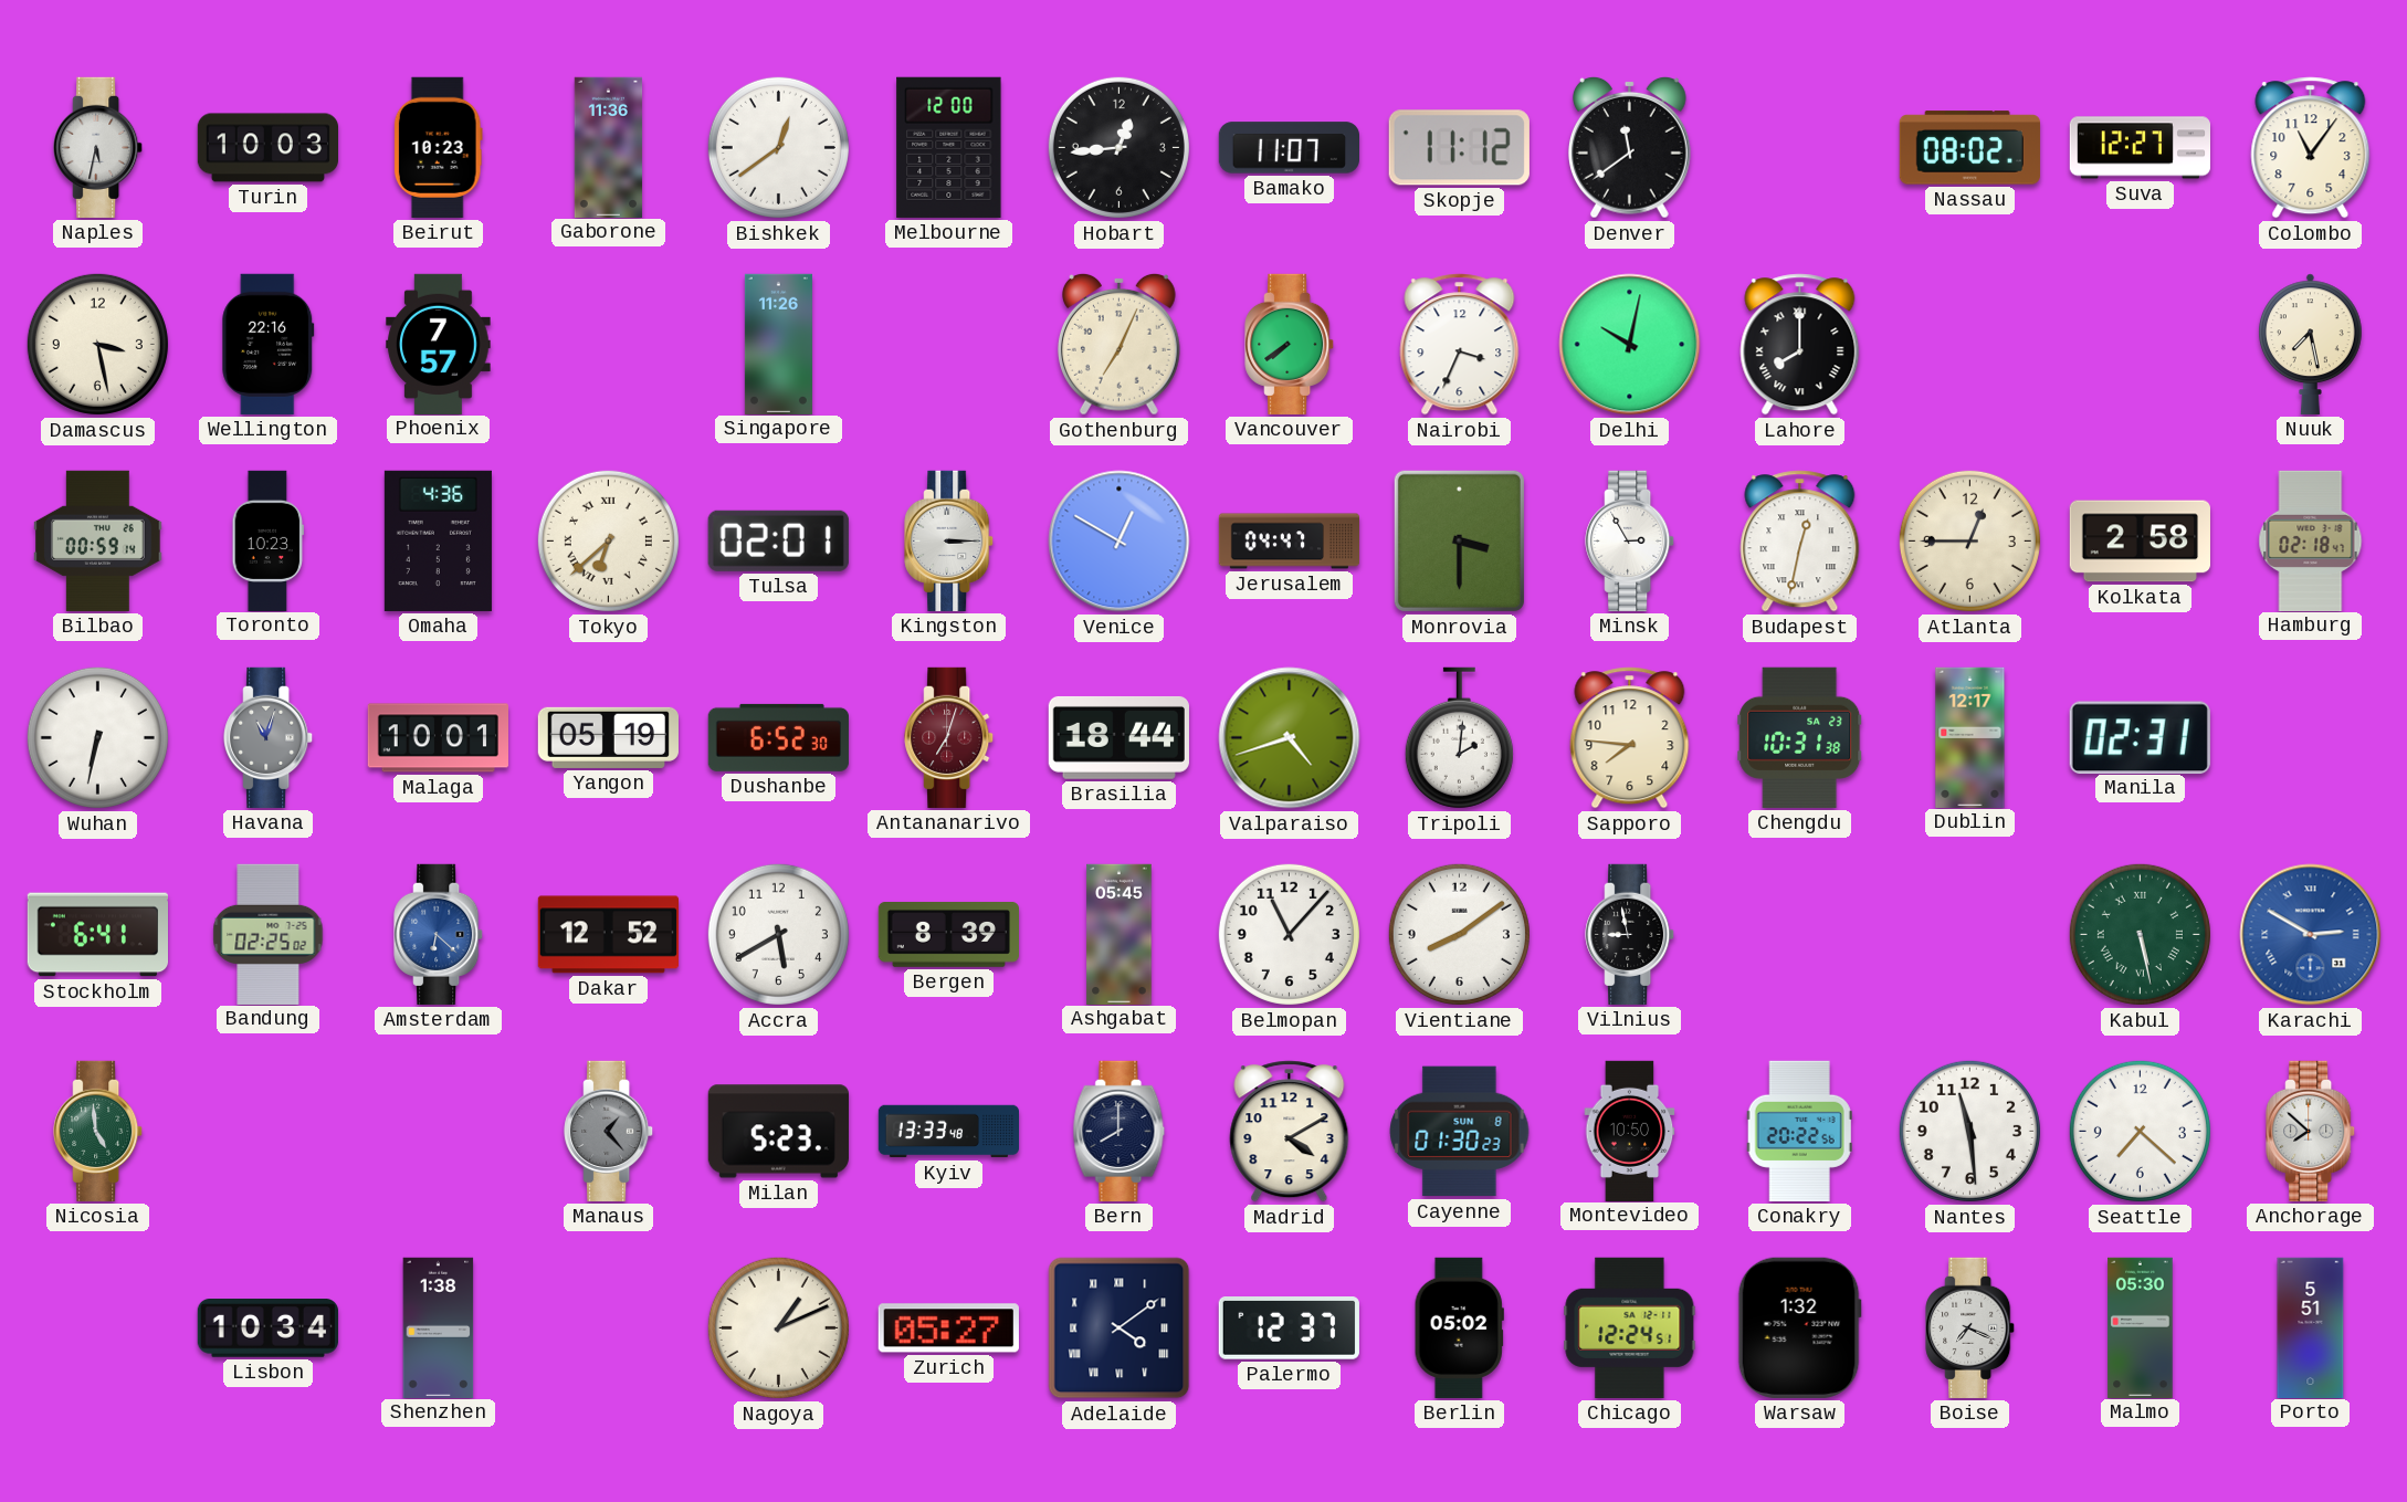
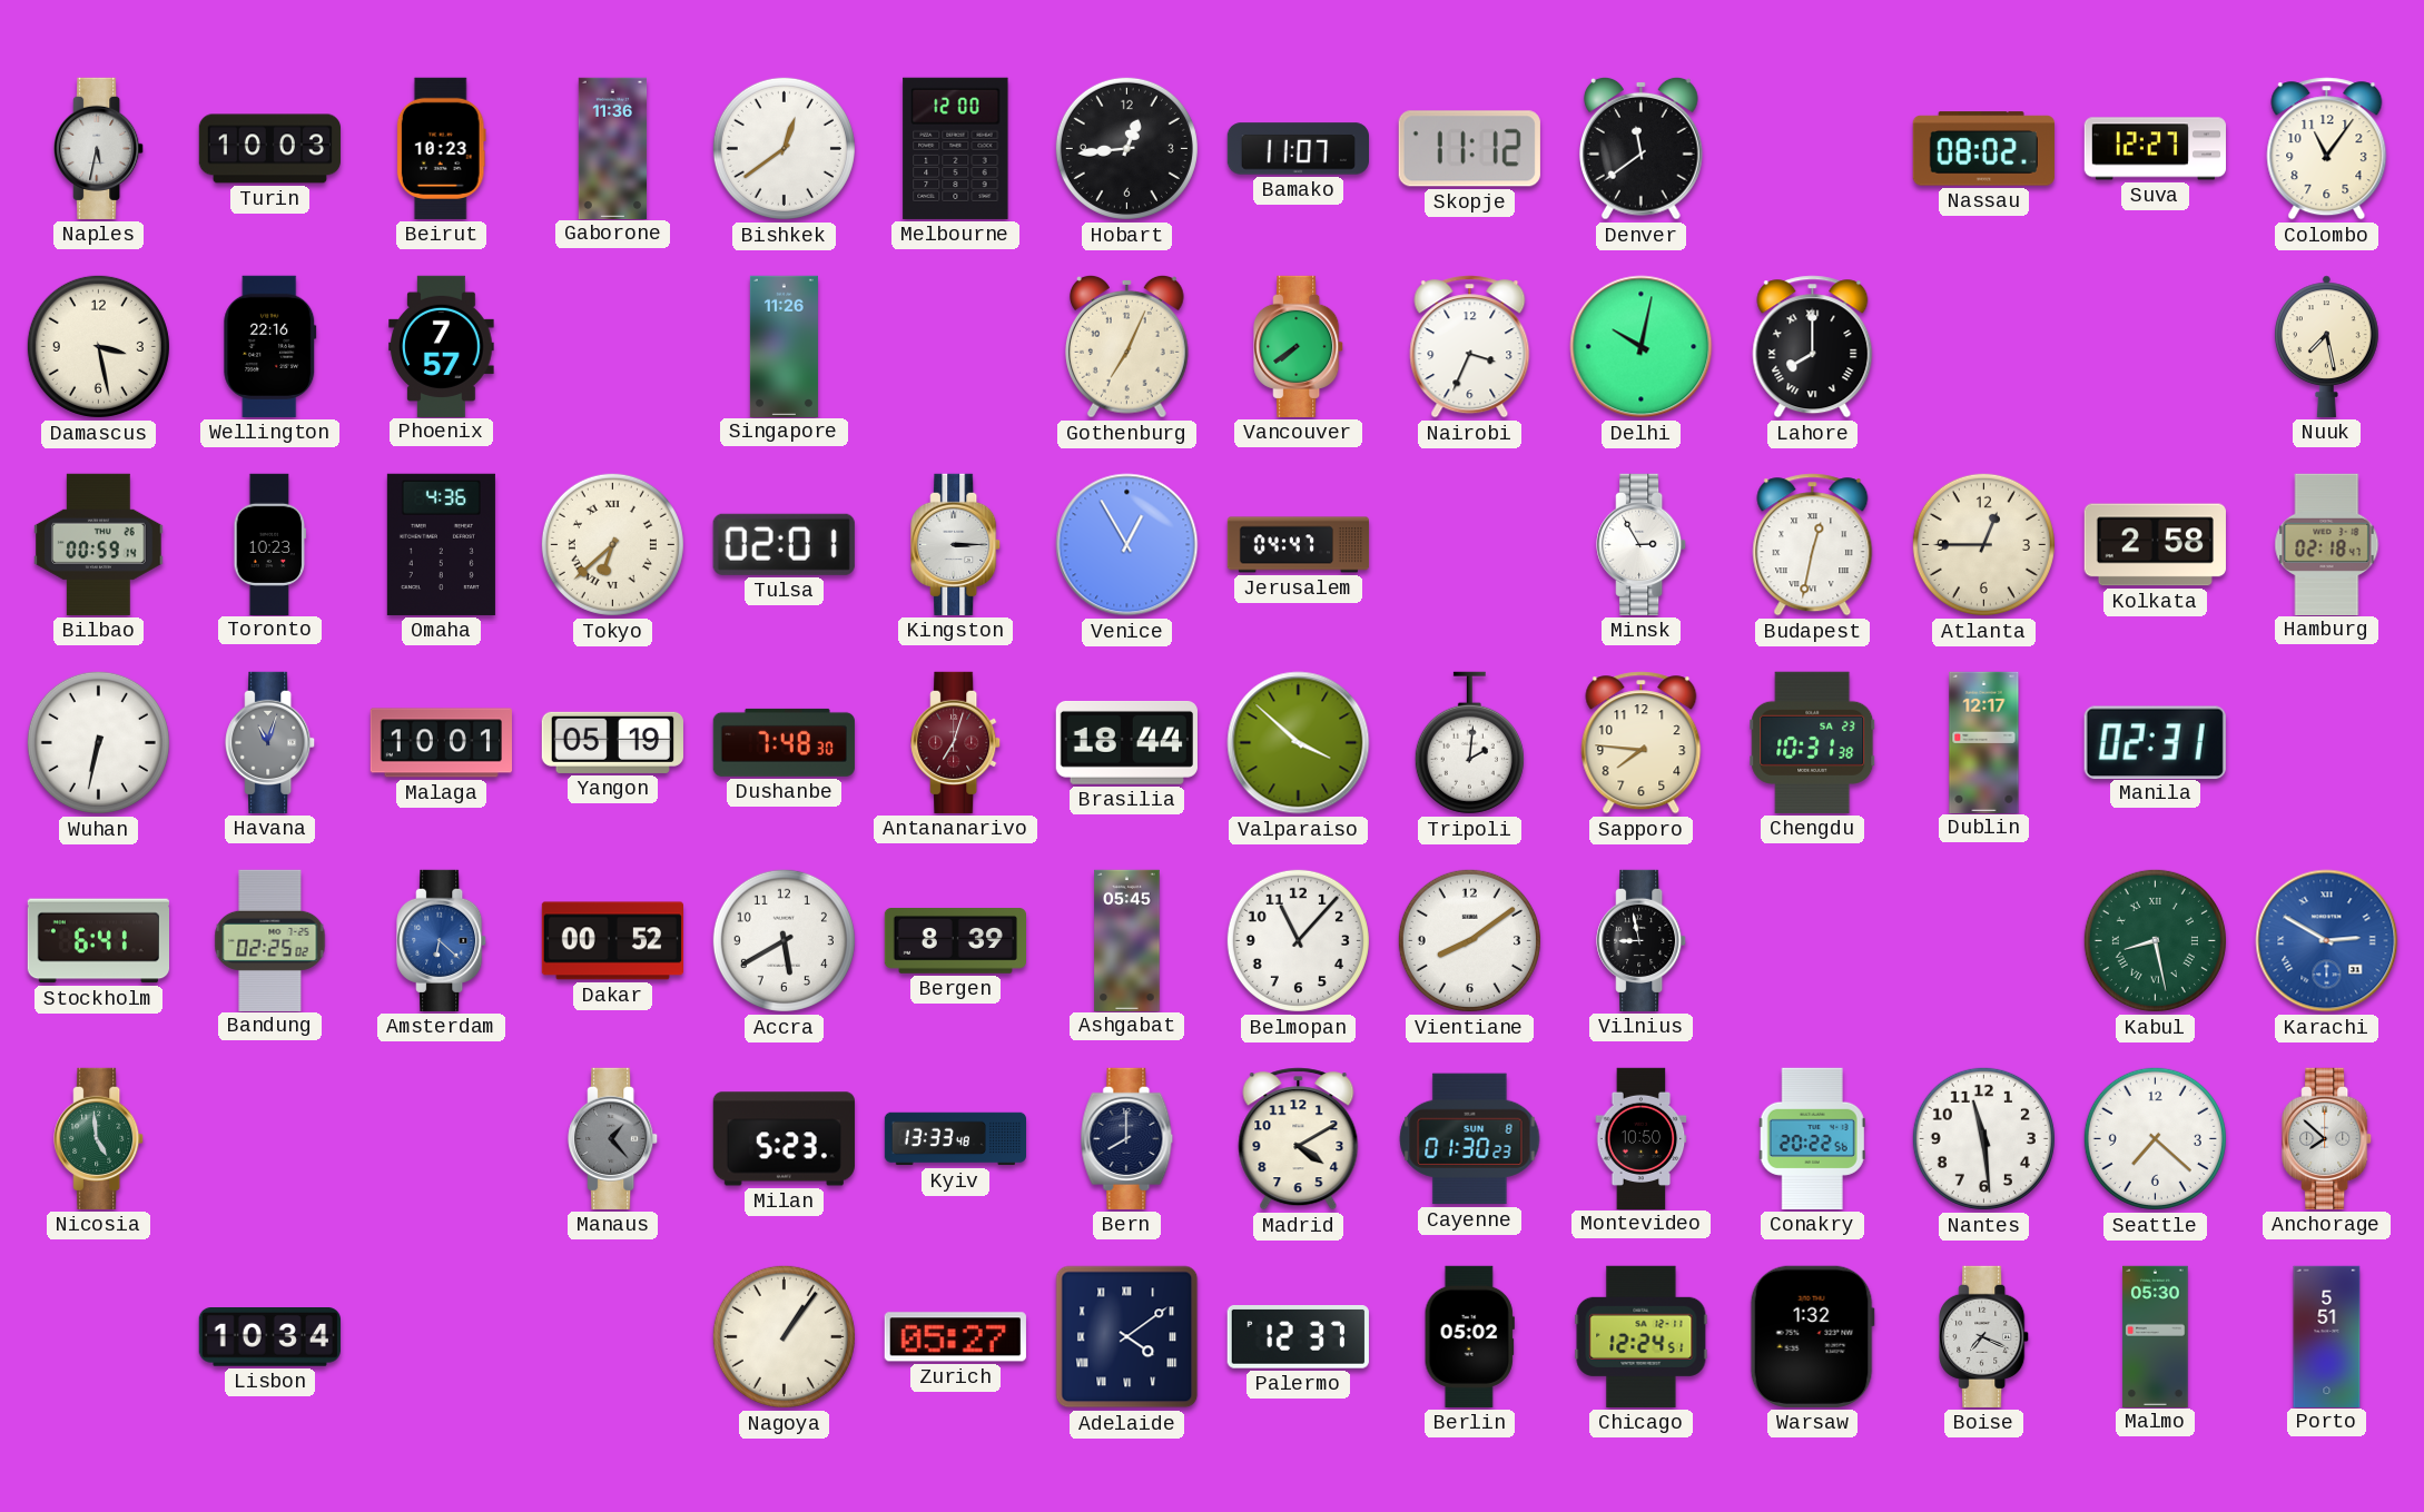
Venice: 12:50 -> 12:55 (1127, 545)
Monrovia: 3:30 -> none (1459, 540)
Dushanbe: 6:52 -> 7:48 (784, 742)
Valparaiso: 4:42 -> 3:52 (1299, 743)
Dakar: 12:52 -> 00:52 (612, 941)
Kabul: 5:28 -> 8:28 (2155, 940)
Shenzhen: 1:38 -> none (439, 1327)
Nagoya: 1:11 -> 1:06 (784, 1336)
